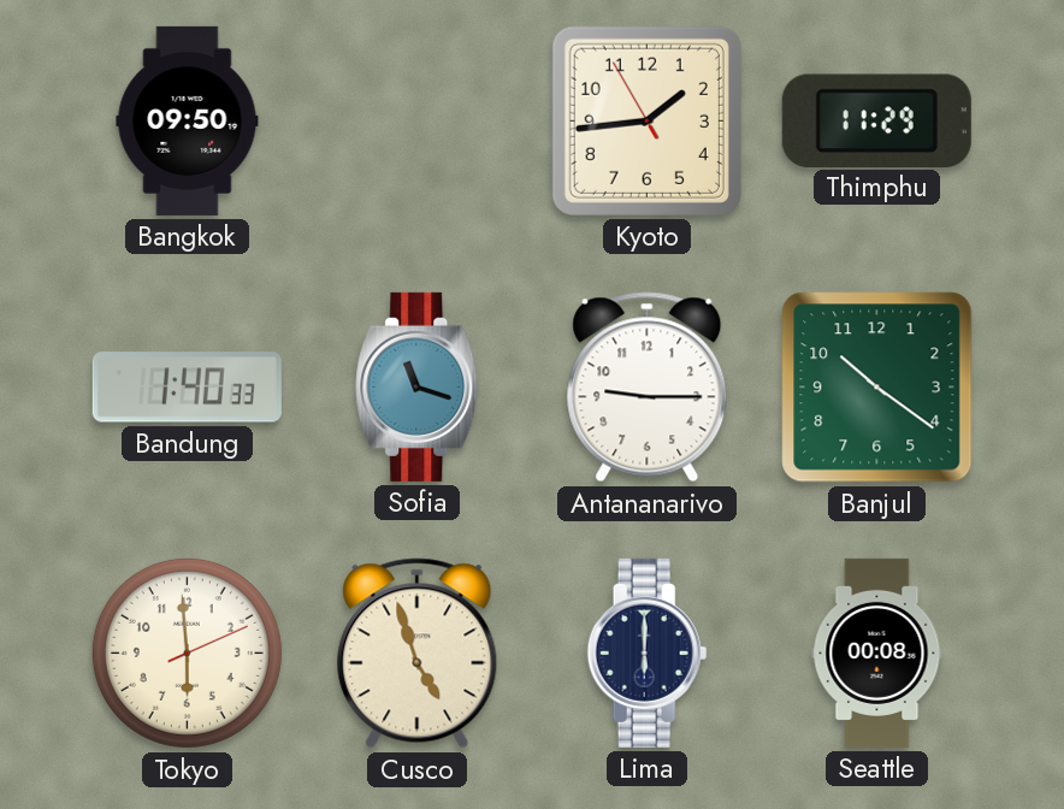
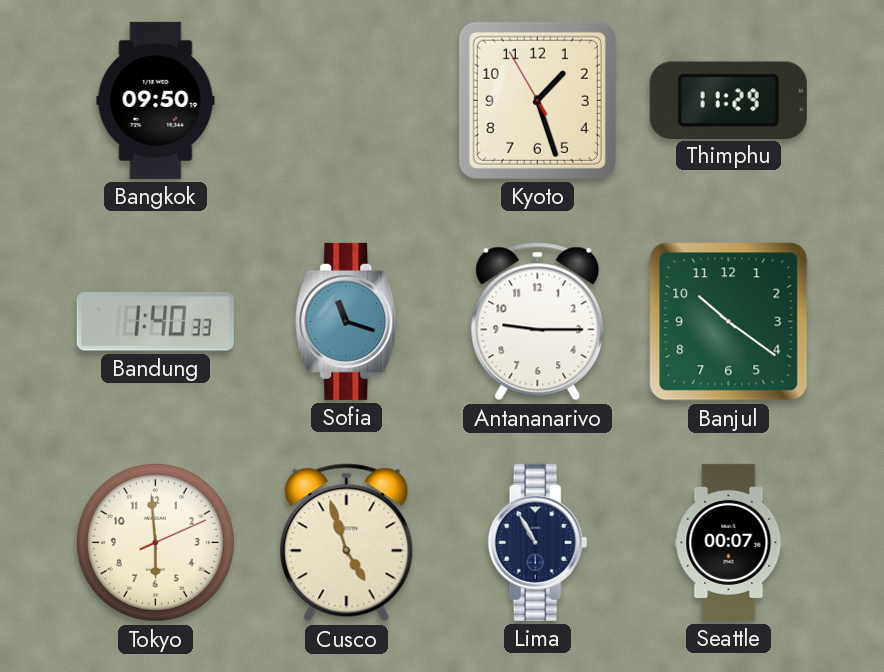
Kyoto: 1:43 -> 1:26 (537, 100)
Lima: 6:00 -> 10:55 (538, 542)
Seattle: 00:08 -> 00:07 (729, 542)
